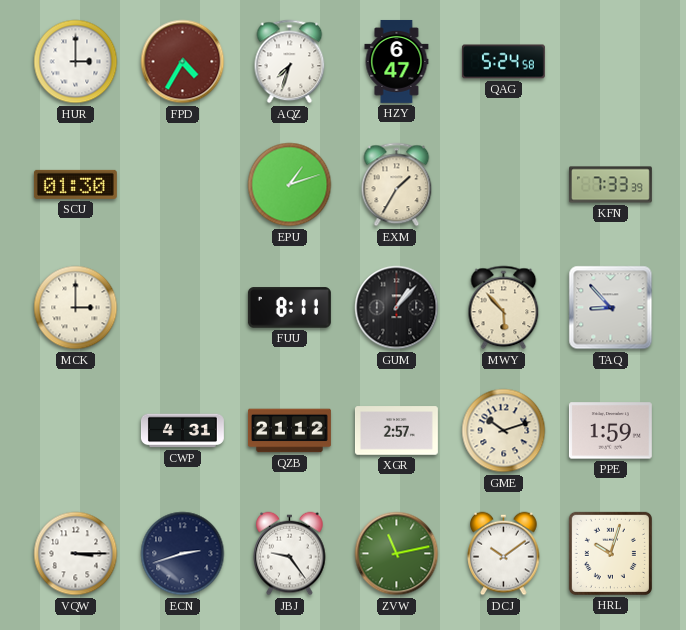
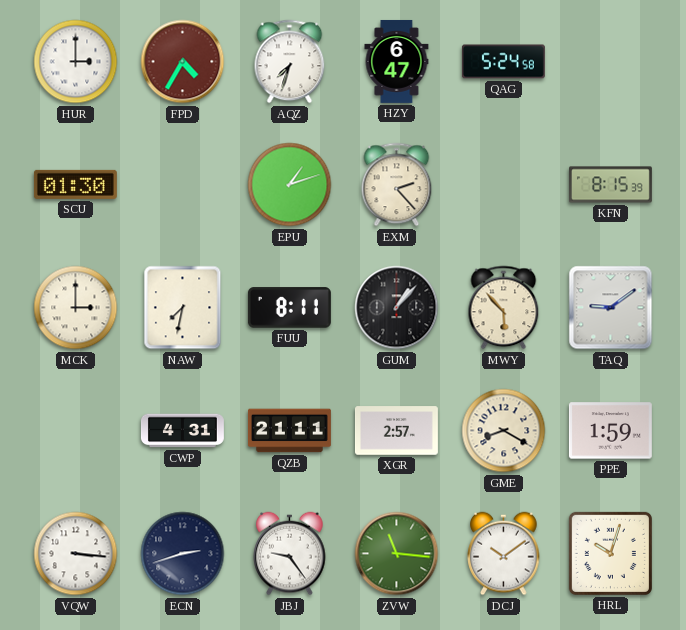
EXM: 1:35 -> 2:23 (397, 185)
KFN: 7:33 -> 8:15 (610, 185)
NAW: none -> 7:32 (183, 308)
TAQ: 8:53 -> 9:09 (611, 308)
QZB: 21:12 -> 21:11 (289, 431)
GME: 10:12 -> 8:20 (504, 431)
VQW: 3:15 -> 3:16 (76, 554)
ZVW: 11:13 -> 11:16 (397, 554)
